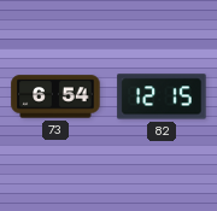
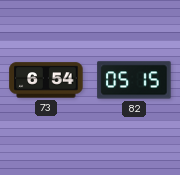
82: 12:15 -> 05:15 (134, 80)
